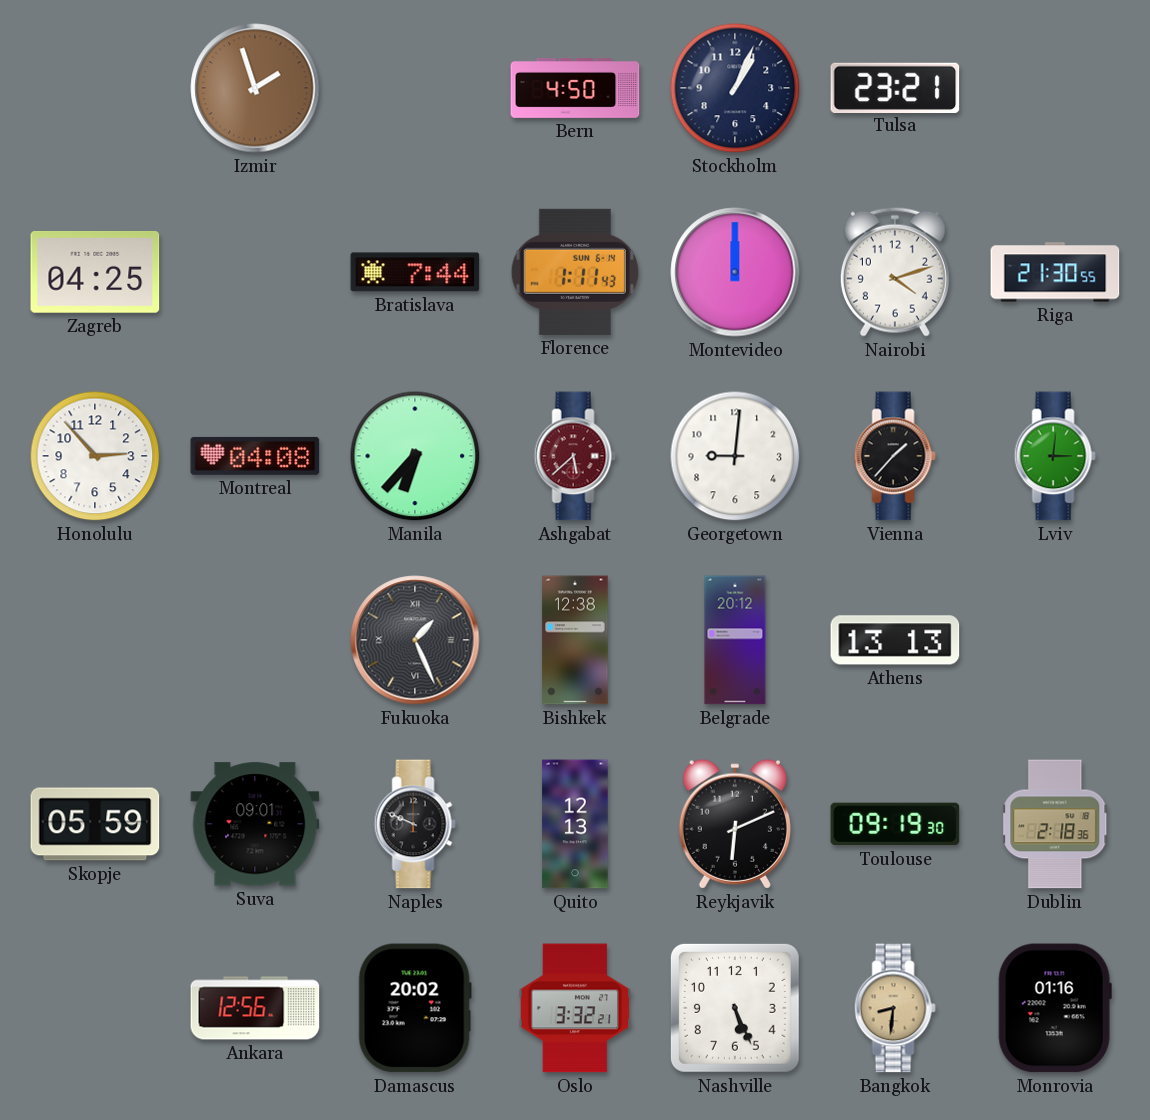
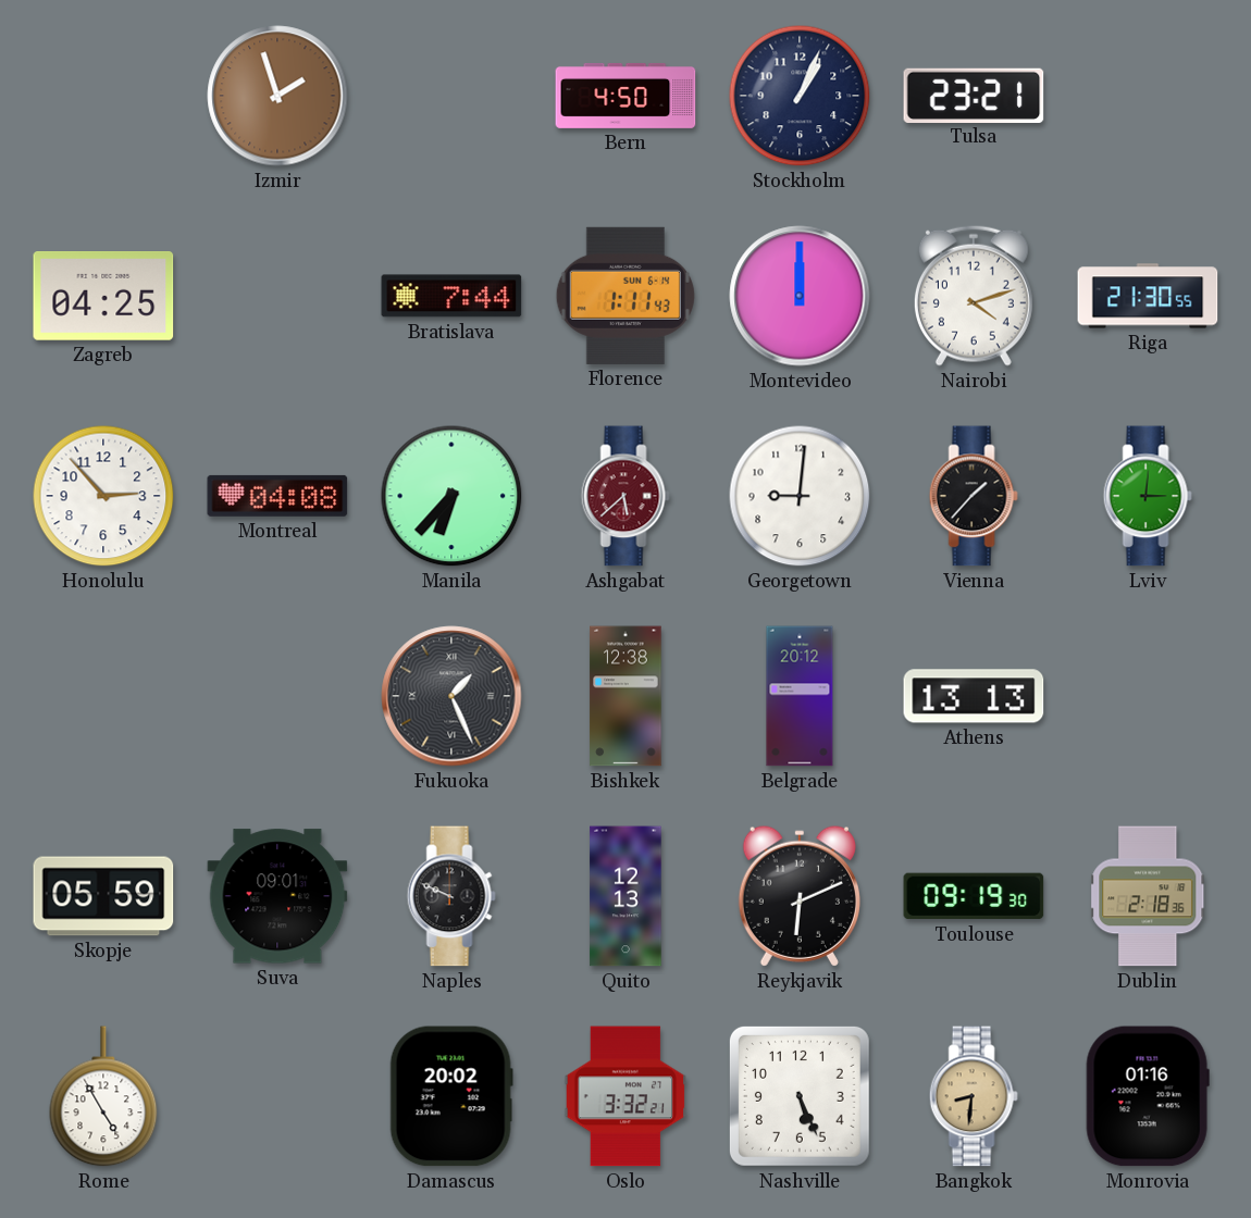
Rome: none -> 4:55 (103, 1096)
Ankara: 12:56 -> none (255, 1008)
